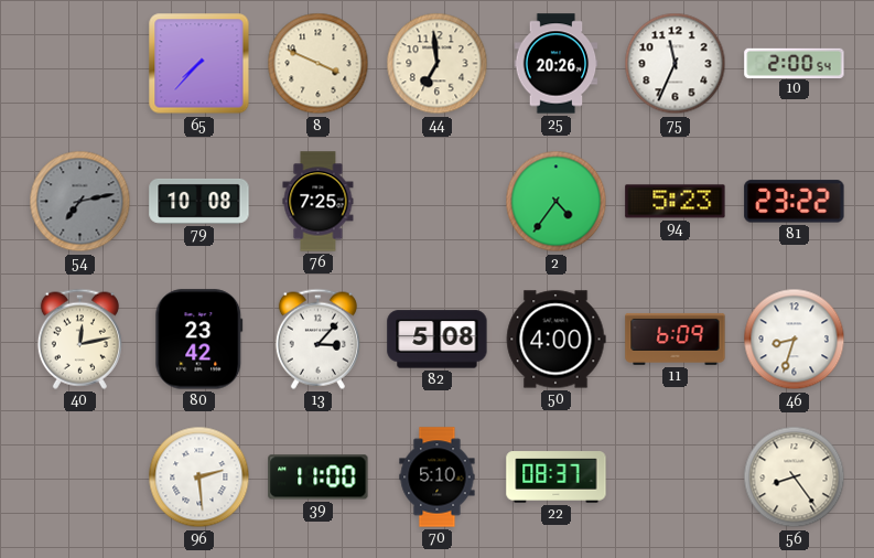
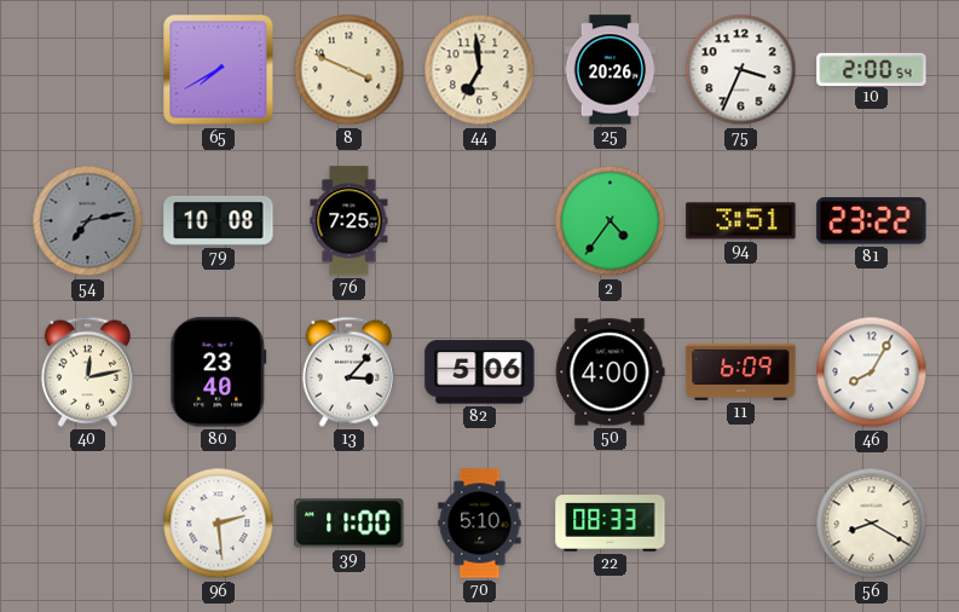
65: 7:37 -> 7:40 (219, 70)
75: 11:34 -> 3:34 (741, 70)
94: 5:23 -> 3:51 (741, 221)
80: 23:42 -> 23:40 (219, 373)
82: 5:08 -> 5:06 (480, 373)
46: 8:33 -> 8:05 (872, 373)
22: 08:37 -> 08:33 (611, 524)
56: 8:24 -> 8:20 (872, 524)
